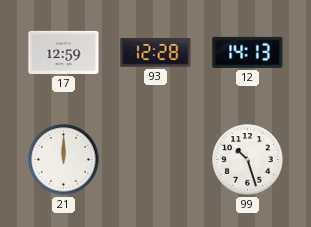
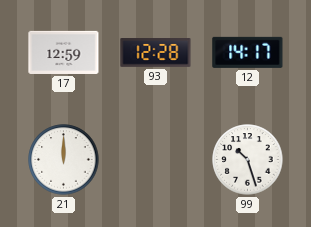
12: 14:13 -> 14:17 (248, 52)
